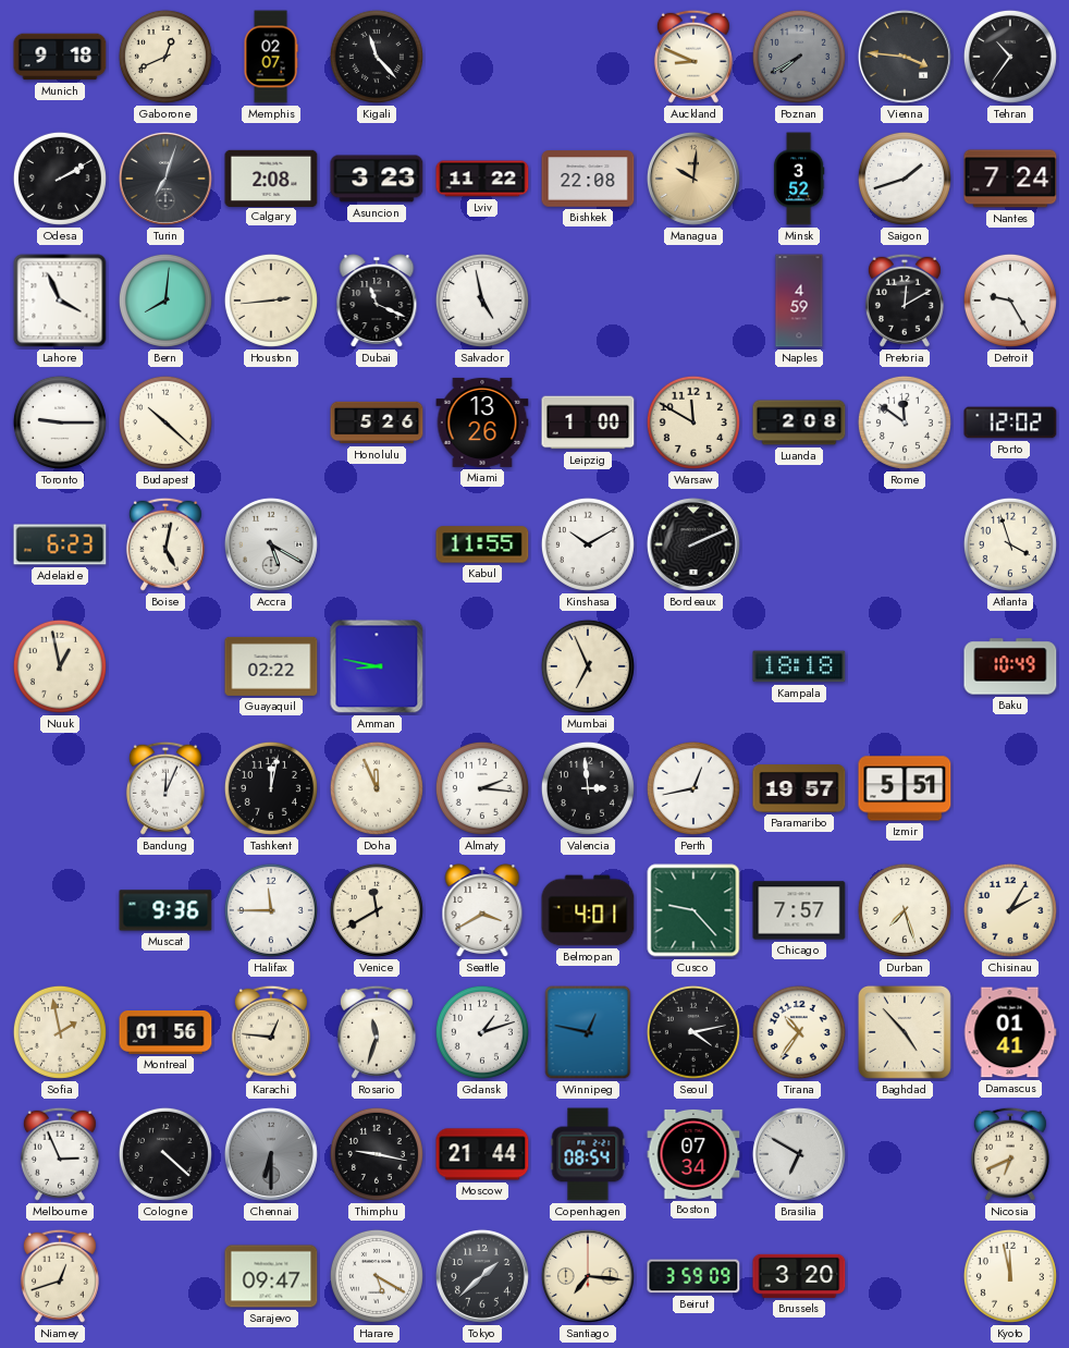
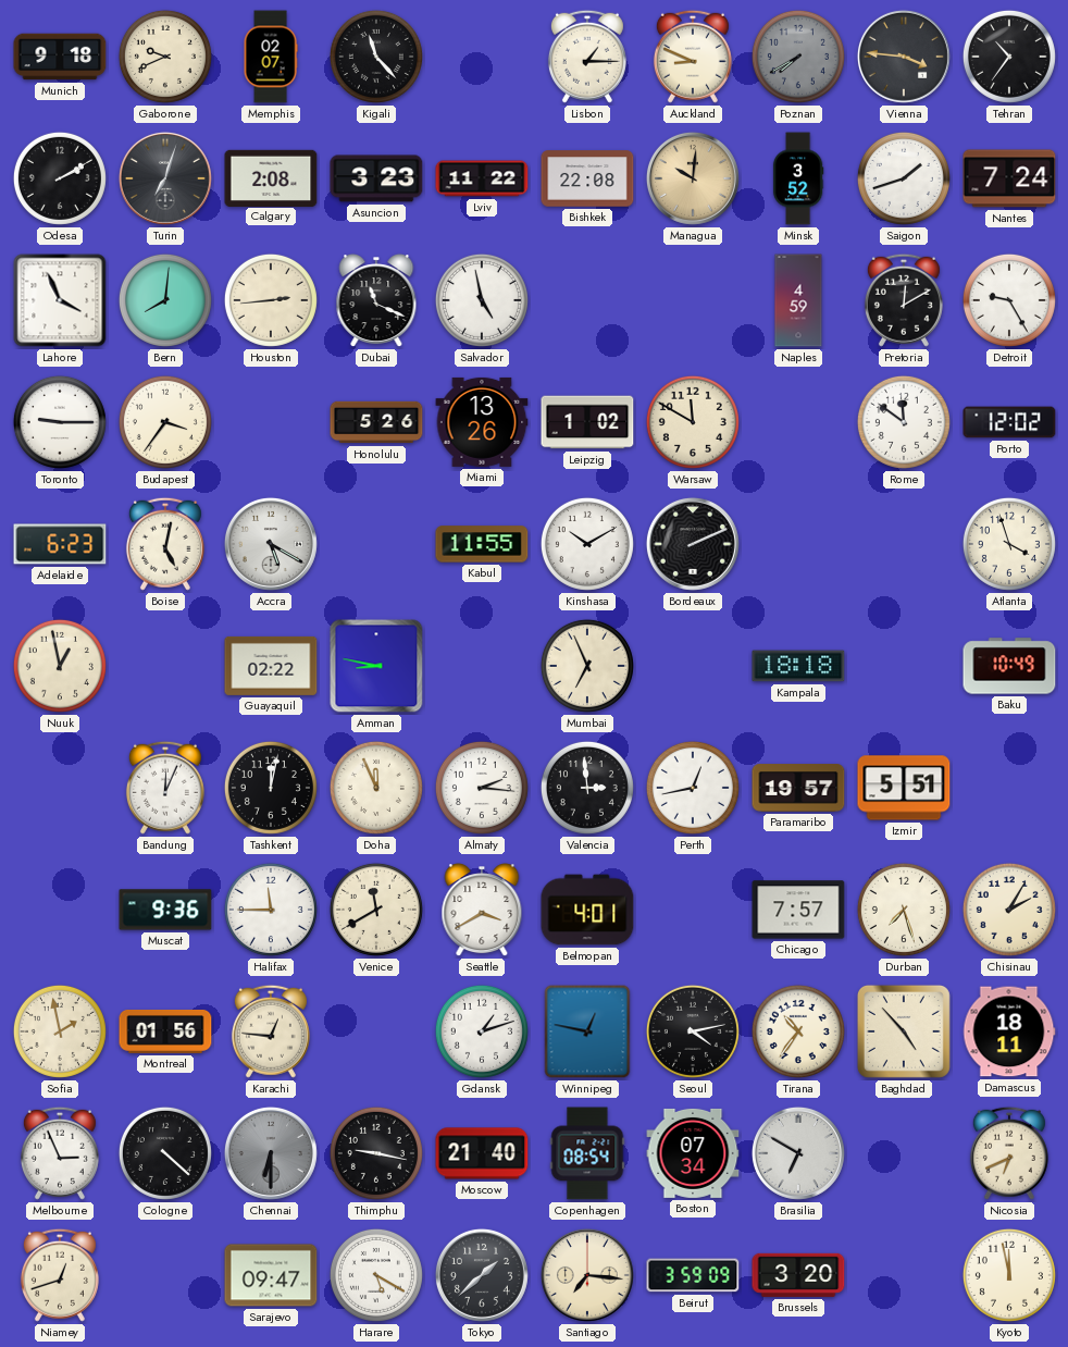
Gaborone: 12:41 -> 9:41 (165, 57)
Lisbon: none -> 1:15 (587, 57)
Budapest: 10:22 -> 3:36 (165, 422)
Leipzig: 1:00 -> 1:02 (587, 422)
Luanda: 2:08 -> none (799, 422)
Cusco: 9:23 -> none (693, 910)
Rosario: 11:33 -> none (377, 1032)
Damascus: 01:41 -> 18:11 (1009, 1031)
Moscow: 21:44 -> 21:40 (482, 1153)
